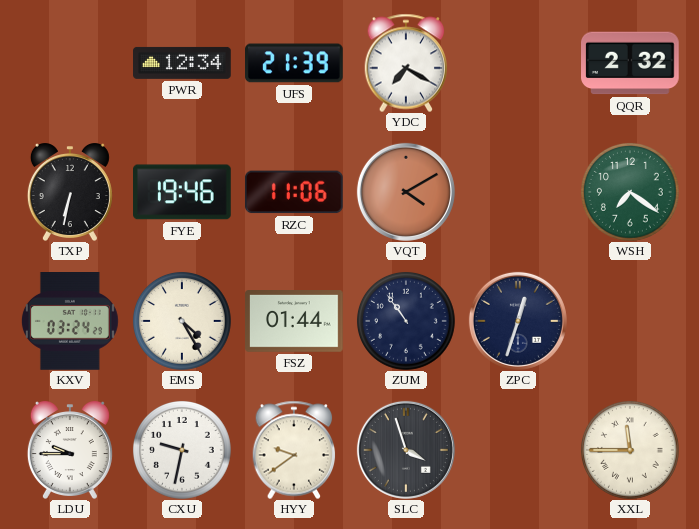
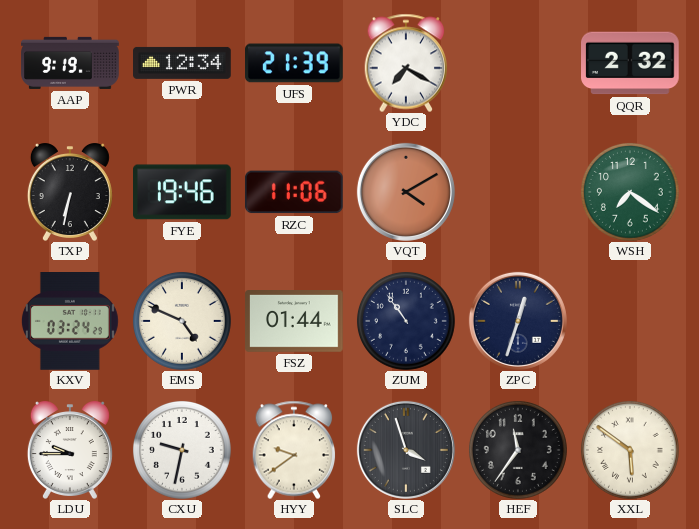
AAP: none -> 9:19 (70, 63)
EMS: 4:25 -> 4:49 (182, 321)
HEF: none -> 11:36 (518, 450)
XXL: 11:45 -> 5:51 (630, 450)
